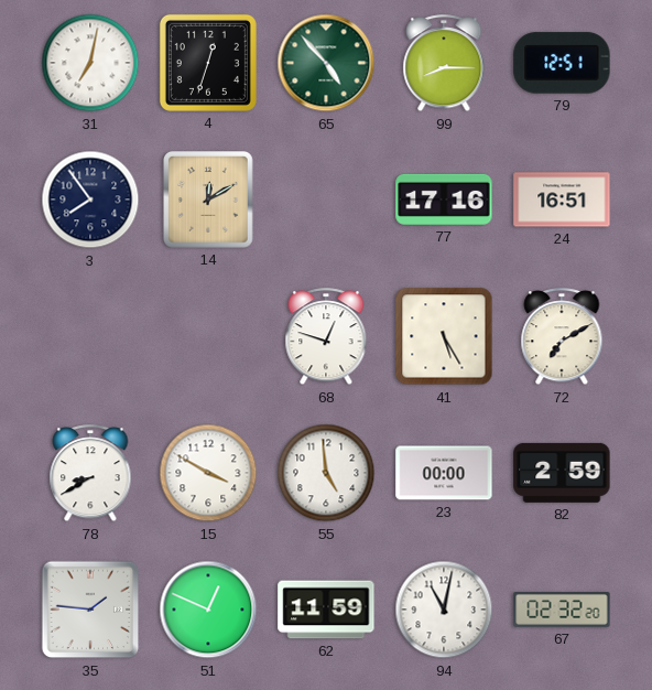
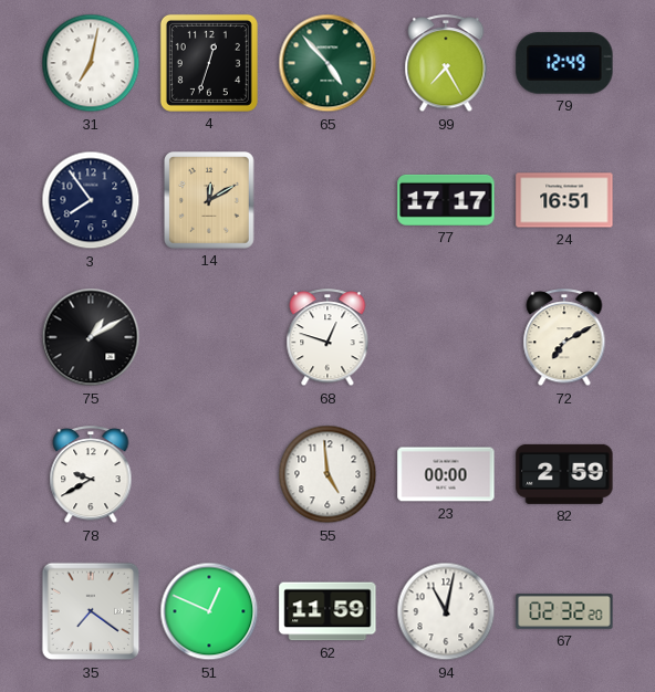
99: 8:15 -> 7:25 (446, 64)
79: 12:51 -> 12:49 (564, 63)
77: 17:16 -> 17:17 (446, 200)
75: none -> 1:10 (91, 337)
41: 5:25 -> none (444, 336)
78: 8:40 -> 9:40 (91, 475)
15: 3:50 -> none (208, 473)
35: 1:46 -> 7:21 (91, 611)
